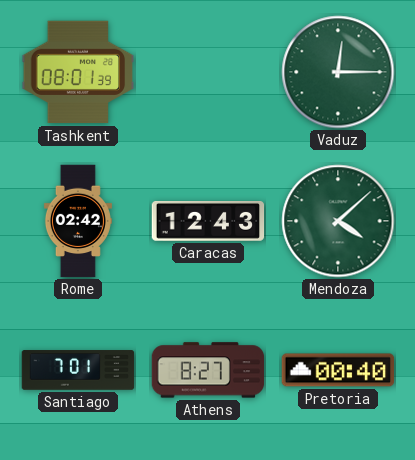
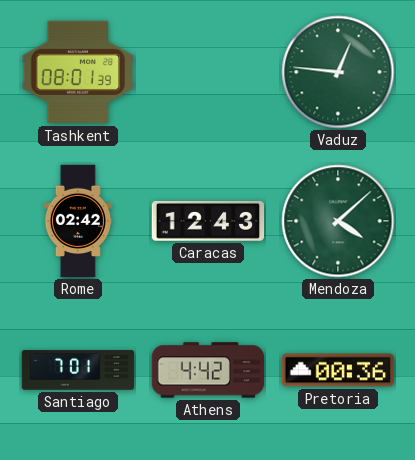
Vaduz: 12:15 -> 12:46 (338, 72)
Athens: 8:27 -> 4:42 (208, 370)
Pretoria: 00:40 -> 00:36 (338, 370)
